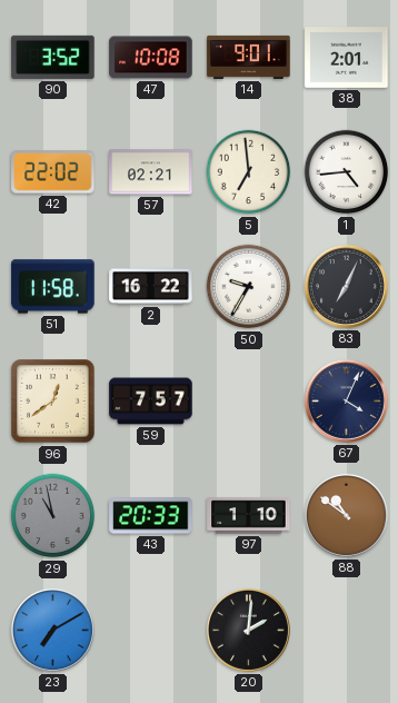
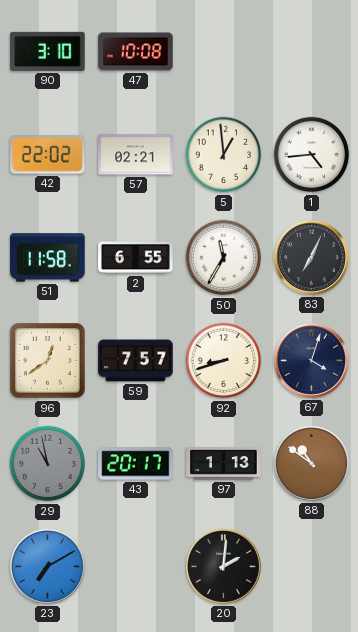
90: 3:52 -> 3:10 (48, 51)
14: 9:01 -> none (249, 57)
38: 2:01 -> none (347, 58)
5: 6:59 -> 12:59 (224, 155)
2: 16:22 -> 6:55 (136, 258)
50: 9:35 -> 11:35 (224, 258)
92: none -> 8:42 (224, 361)
67: 4:04 -> 4:03 (311, 360)
43: 20:33 -> 20:17 (136, 464)
97: 1:10 -> 1:13 (224, 464)
